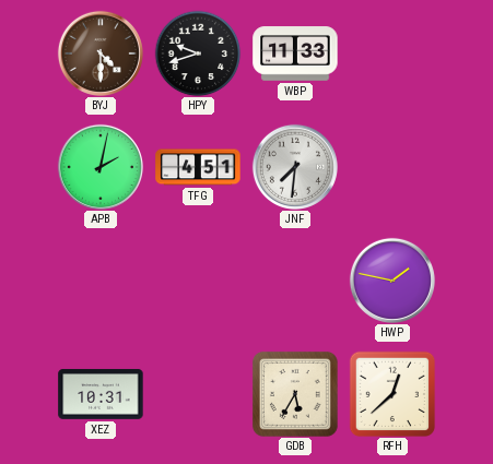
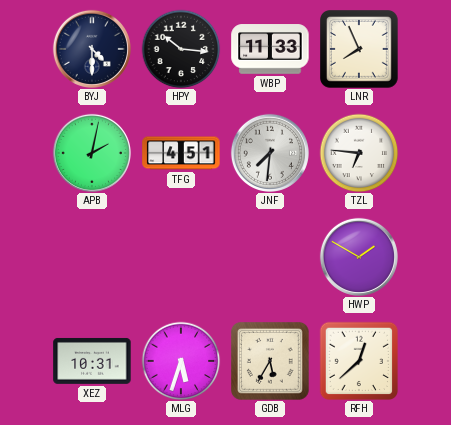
BYJ dial: brown -> navy (92, 49)
HPY: 9:42 -> 10:16 (181, 49)
LNR: none -> 7:56 (360, 50)
TZL: none -> 6:46 (359, 153)
HWP: 1:47 -> 1:50 (359, 257)
MLG: none -> 5:33 (181, 361)
